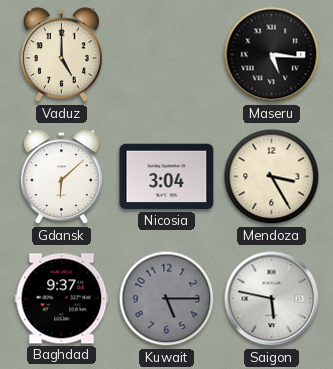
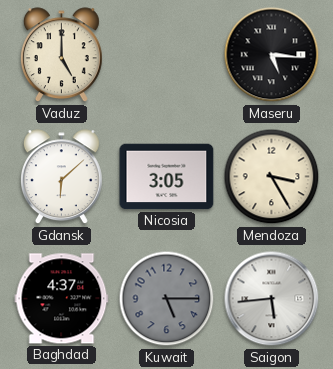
Nicosia: 3:04 -> 3:05 (167, 177)
Baghdad: 9:37 -> 4:37 (62, 299)
Saigon: 5:47 -> 5:44 (272, 299)
